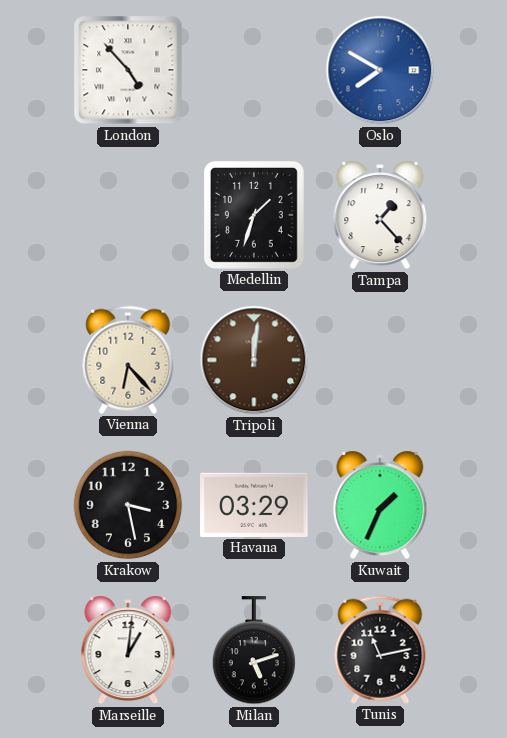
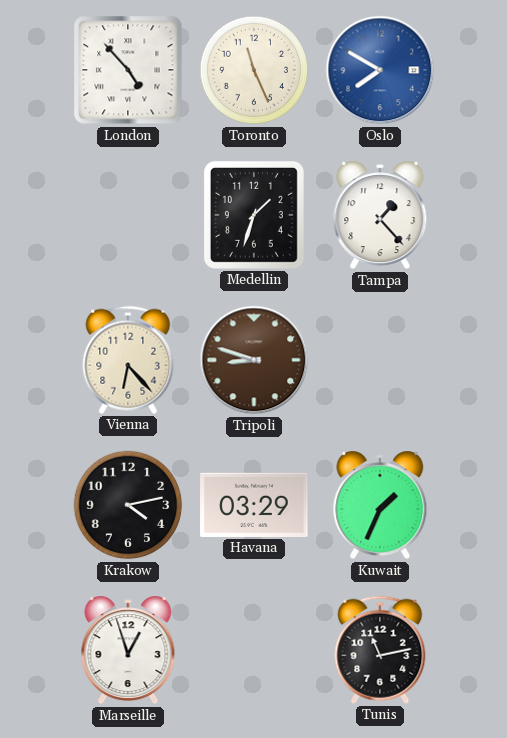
Toronto: none -> 11:26 (254, 70)
Tripoli: 12:01 -> 8:48 (254, 360)
Krakow: 3:28 -> 4:13 (128, 505)
Marseille: 1:01 -> 12:57 (128, 650)
Milan: 5:12 -> none (253, 651)
